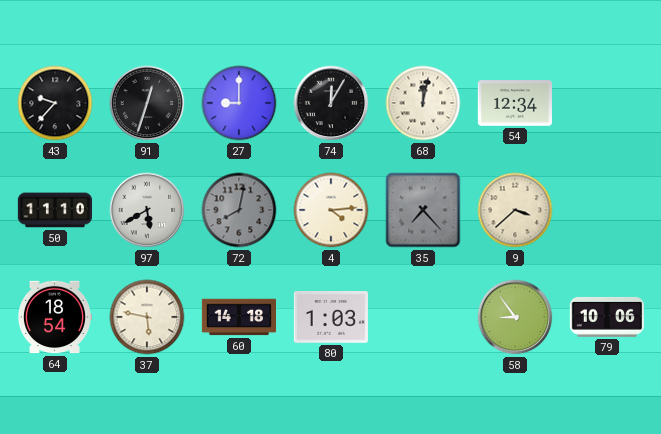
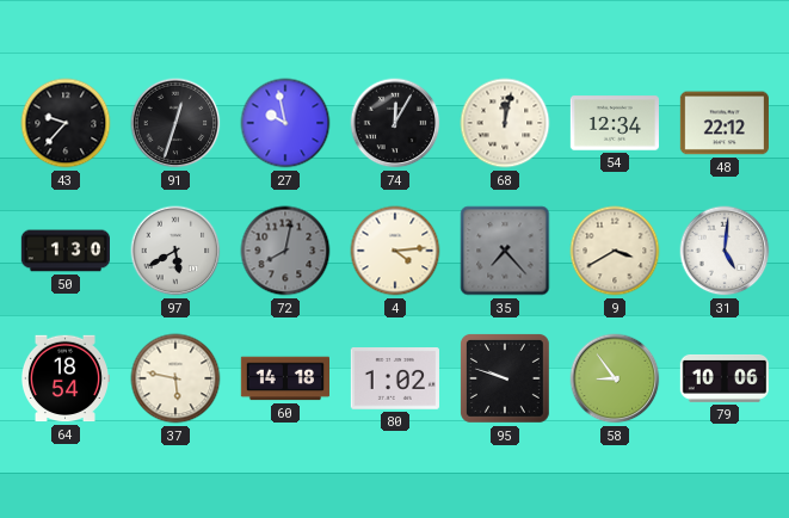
27: 9:00 -> 9:58 (285, 123)
48: none -> 22:12 (725, 123)
50: 11:10 -> 1:30 (64, 251)
9: 3:38 -> 3:40 (615, 251)
31: none -> 5:01 (725, 251)
80: 1:03 -> 1:02 (395, 380)
95: none -> 9:48 (505, 378)
